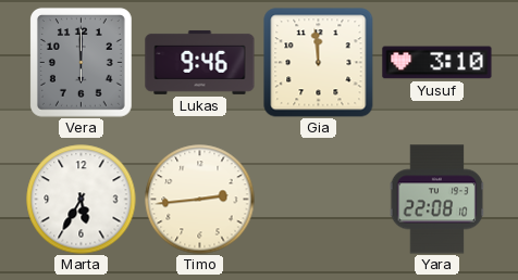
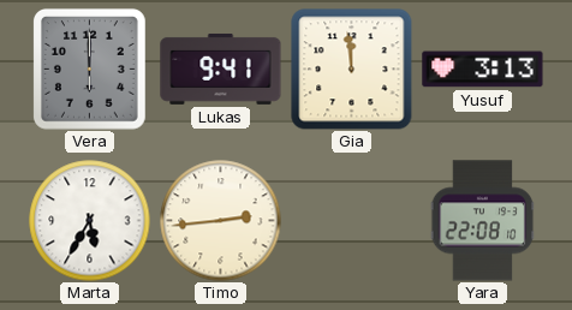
Lukas: 9:46 -> 9:41 (221, 68)
Yusuf: 3:10 -> 3:13 (483, 70)
